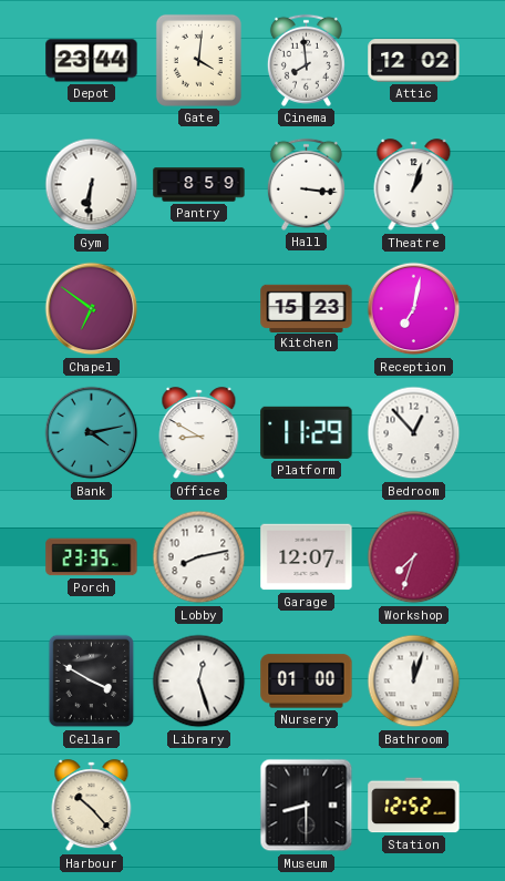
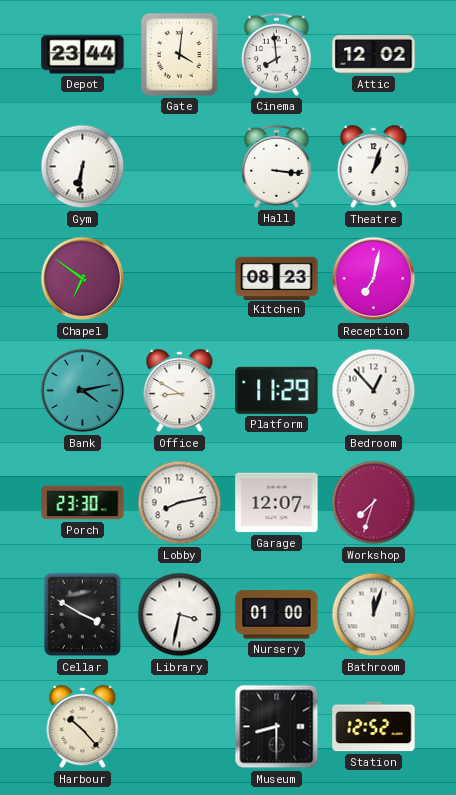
Pantry: 8:59 -> none (199, 185)
Kitchen: 15:23 -> 08:23 (277, 278)
Porch: 23:35 -> 23:30 (83, 503)
Library: 12:27 -> 3:32 (180, 615)
